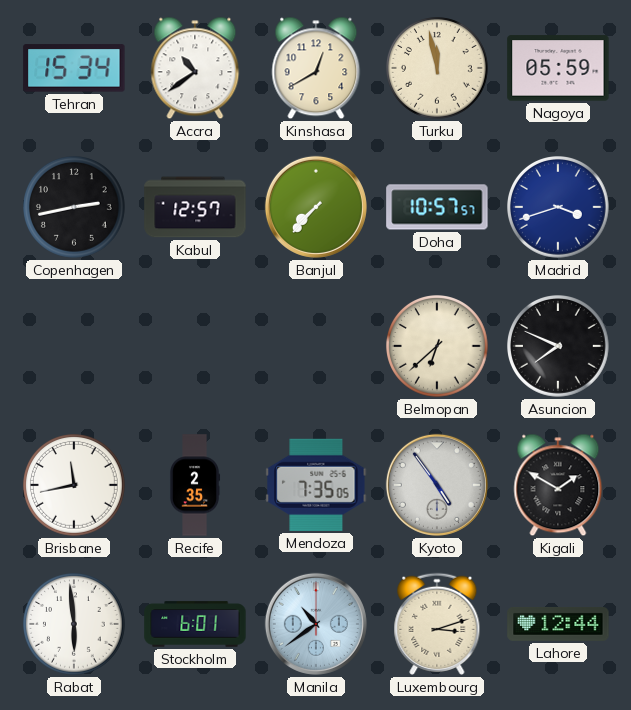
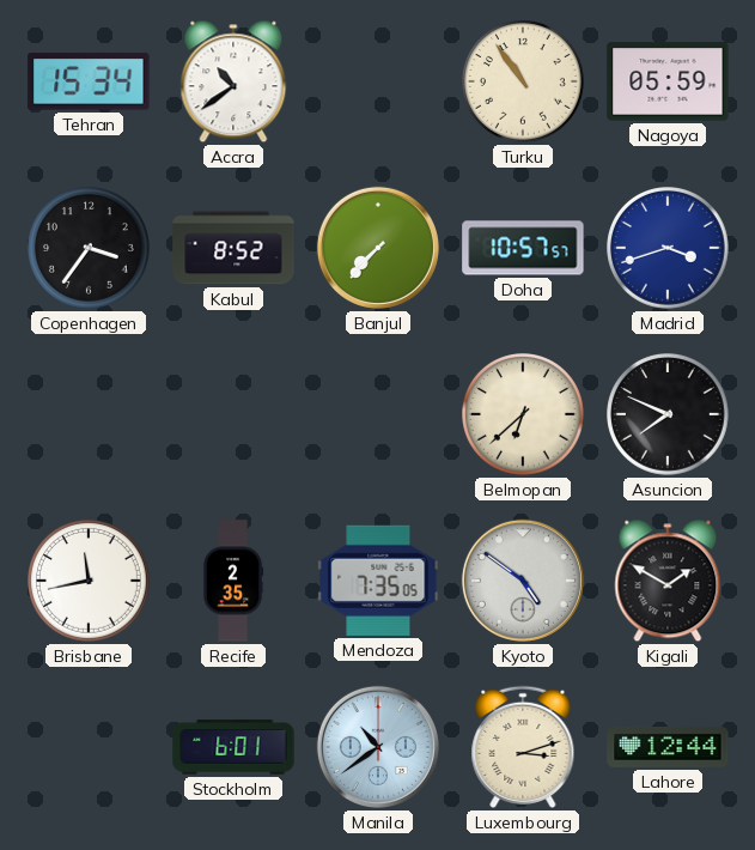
Kinshasa: 12:40 -> none (316, 68)
Turku: 11:58 -> 10:54 (524, 83)
Copenhagen: 2:43 -> 3:36 (90, 249)
Kabul: 12:57 -> 8:52 (233, 248)
Kyoto: 4:54 -> 4:51 (523, 581)
Rabat: 5:59 -> none (75, 625)
